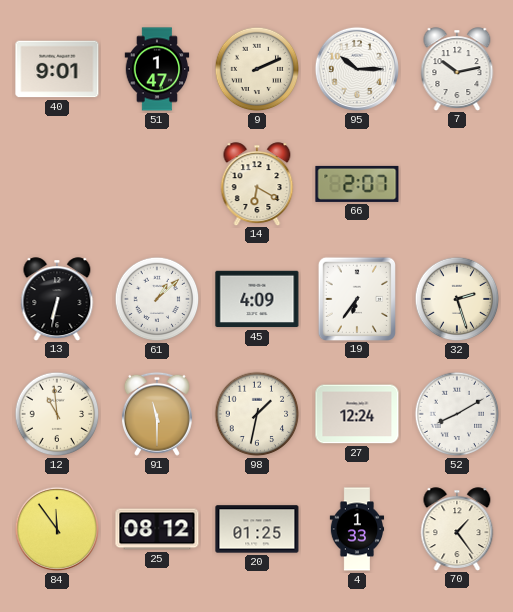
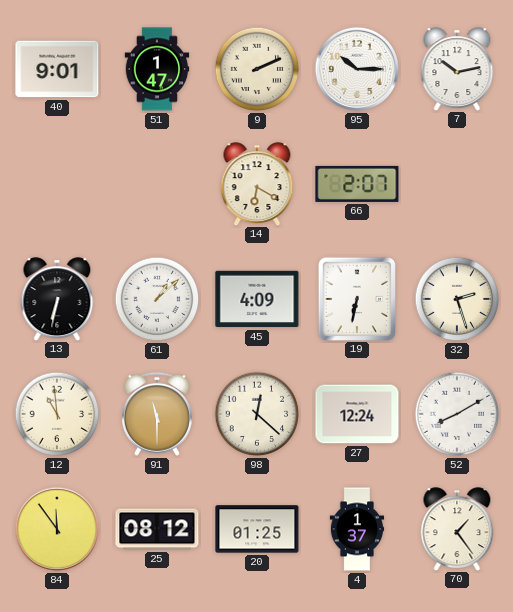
19: 6:36 -> 6:32 (356, 298)
98: 1:32 -> 12:22 (257, 414)
4: 1:33 -> 1:37 (357, 529)
